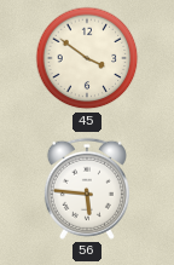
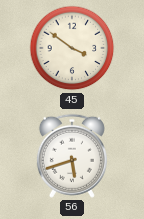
56: 5:46 -> 5:42 (72, 156)
